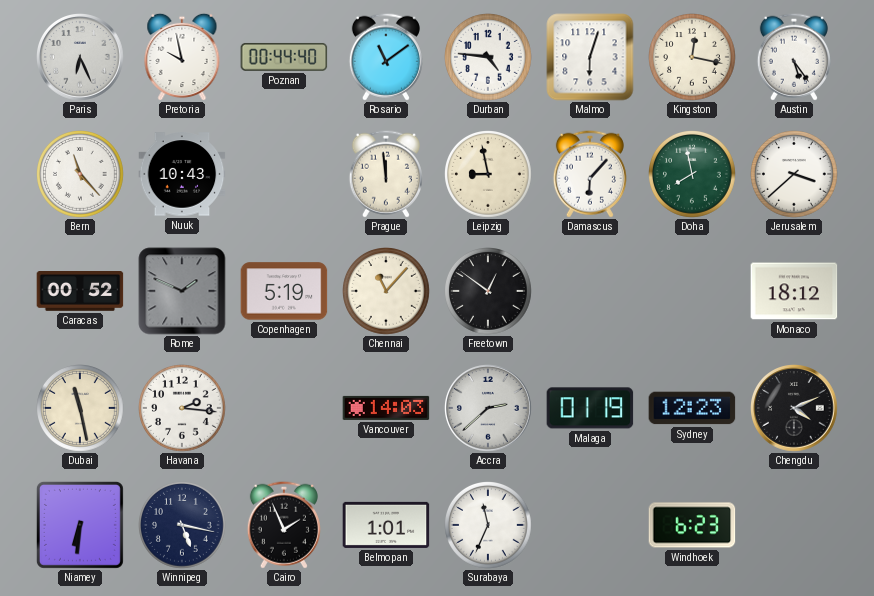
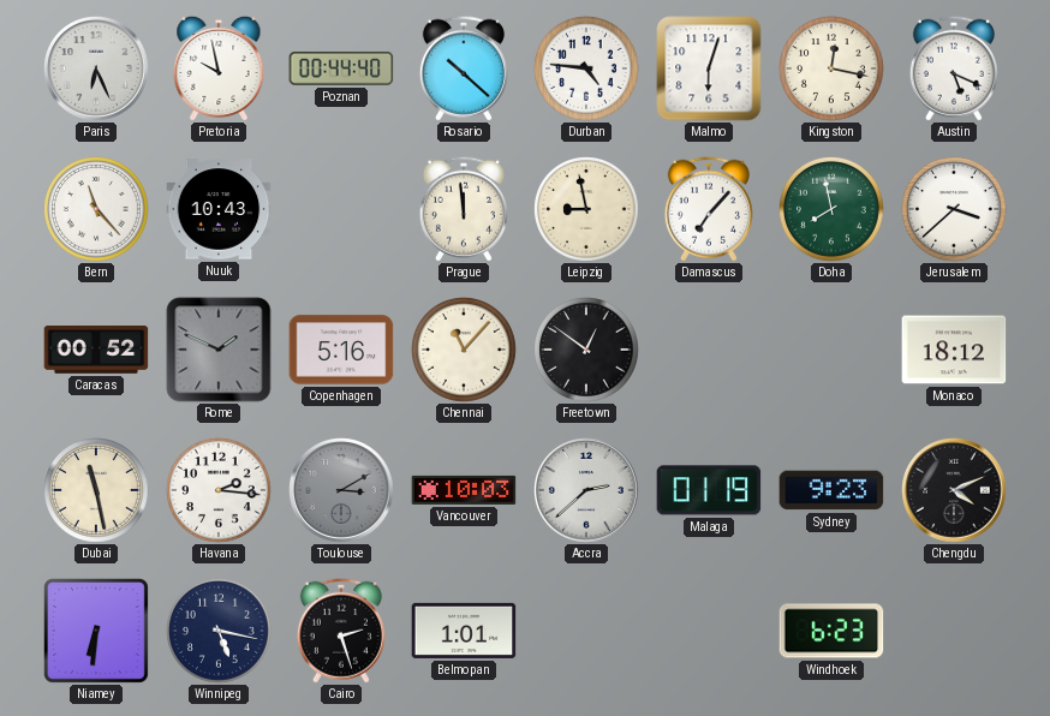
Rosario: 11:09 -> 10:22 (464, 68)
Austin: 5:24 -> 5:19 (954, 68)
Damascus: 6:07 -> 7:07 (709, 209)
Copenhagen: 5:19 -> 5:16 (341, 350)
Toulouse: none -> 3:10 (342, 491)
Vancouver: 14:03 -> 10:03 (464, 490)
Sydney: 12:23 -> 9:23 (831, 490)
Cairo: 1:56 -> 2:27 (341, 631)
Surabaya: 11:34 -> none (489, 526)
